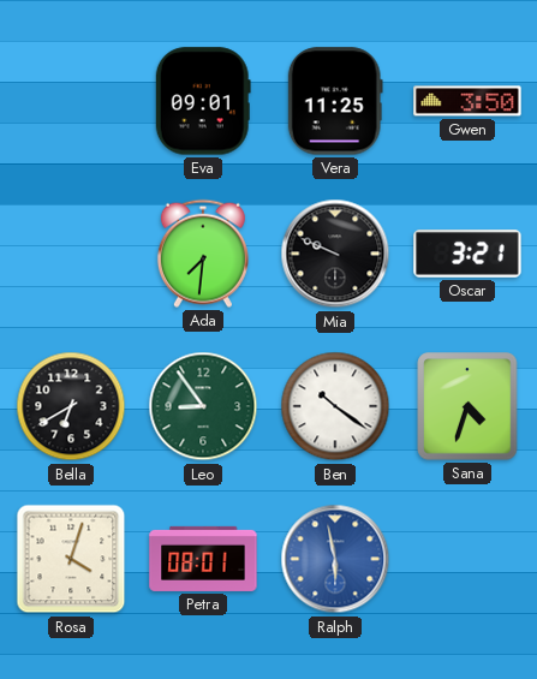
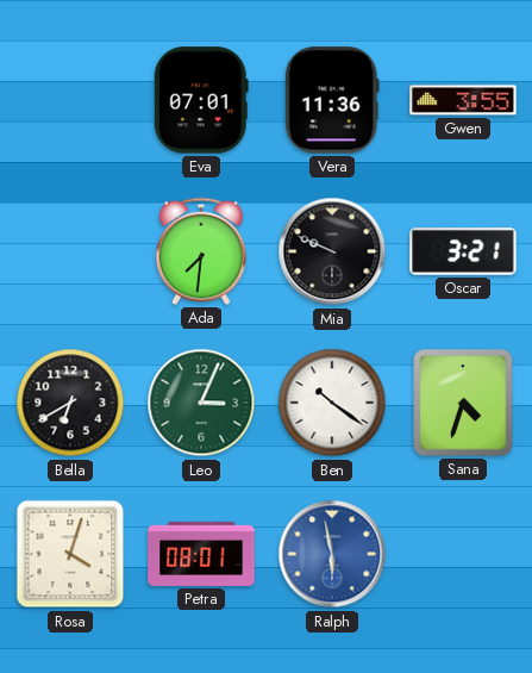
Eva: 09:01 -> 07:01 (201, 100)
Vera: 11:25 -> 11:36 (332, 100)
Gwen: 3:50 -> 3:55 (463, 100)
Leo: 8:54 -> 3:04 (201, 403)
